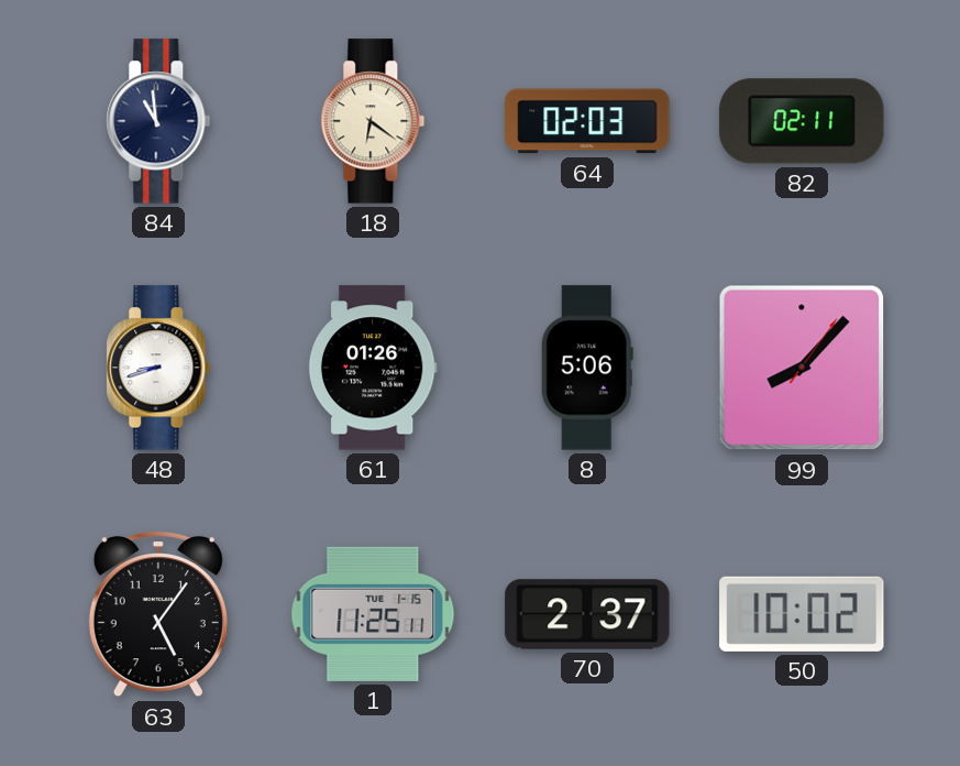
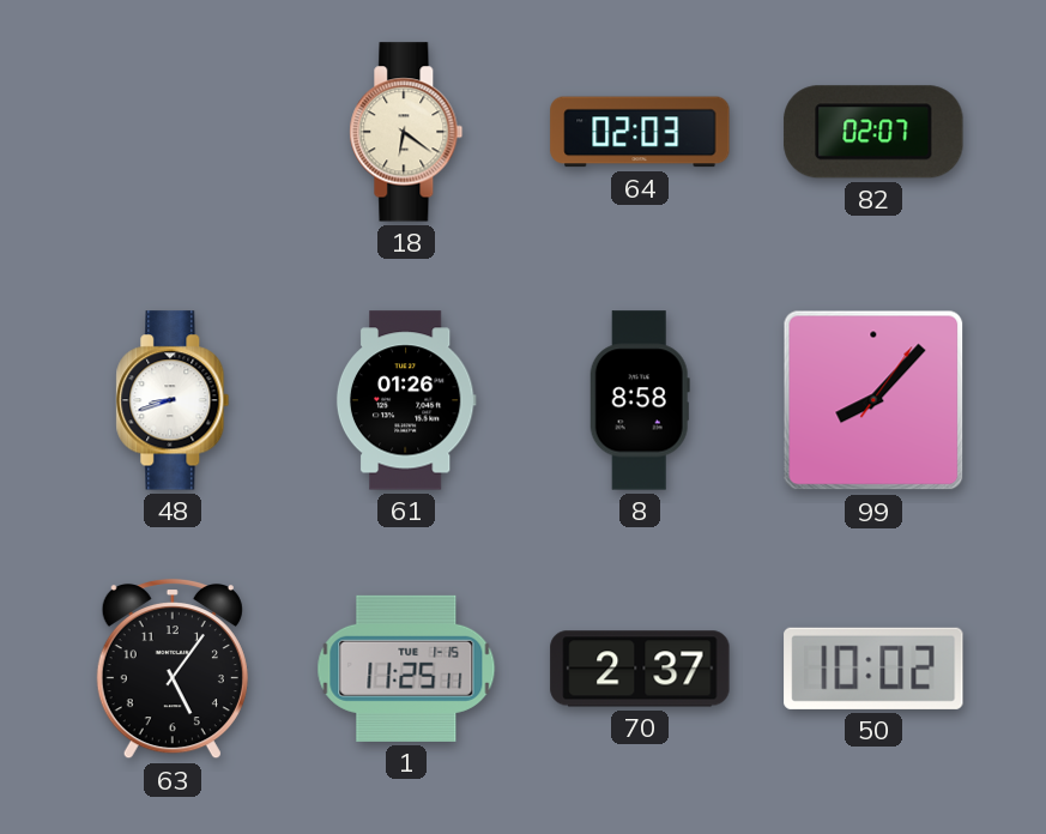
84: 10:59 -> none (158, 121)
82: 02:11 -> 02:07 (873, 132)
8: 5:06 -> 8:58 (640, 400)
